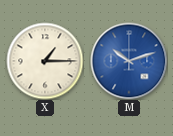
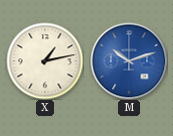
X: 1:15 -> 1:13 (45, 61)
